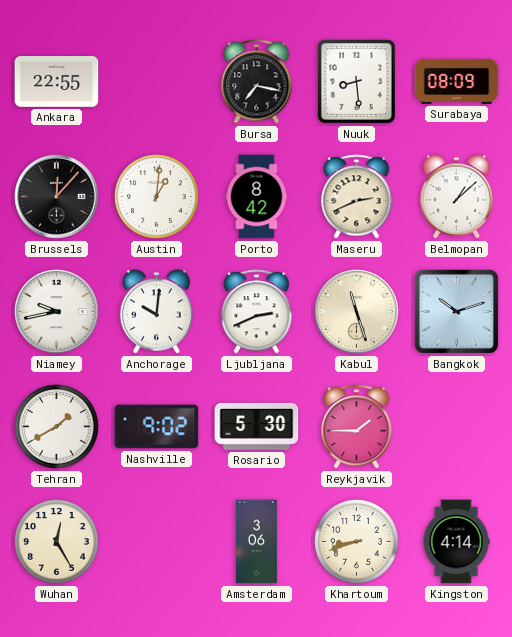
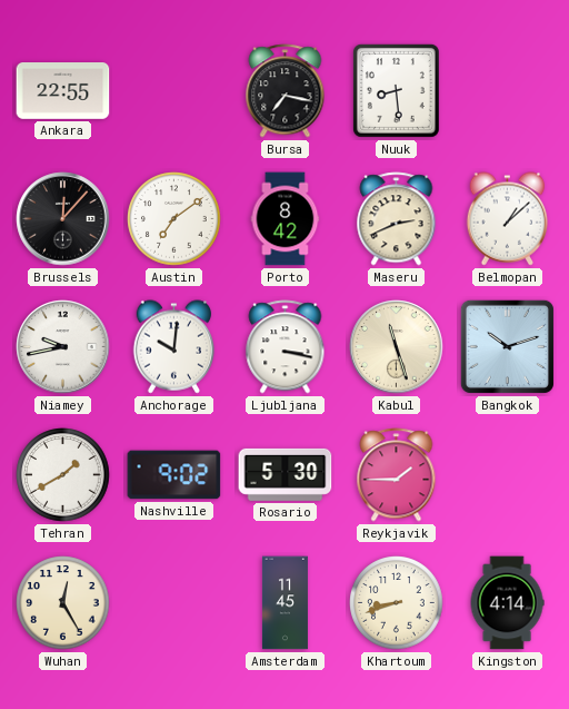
Surabaya: 08:09 -> none (457, 81)
Austin: 1:01 -> 7:09 (174, 219)
Ljubljana: 2:41 -> 3:17 (286, 347)
Amsterdam: 3:06 -> 11:45 (284, 603)
